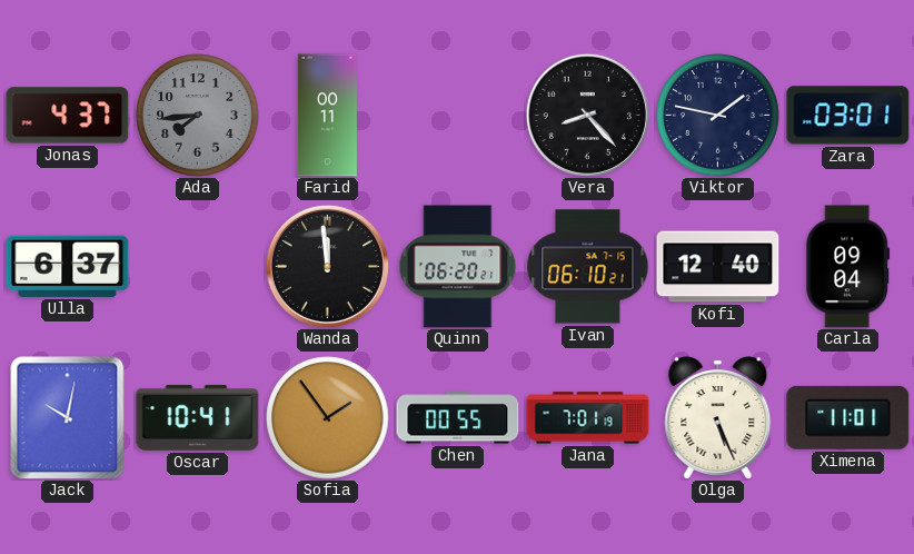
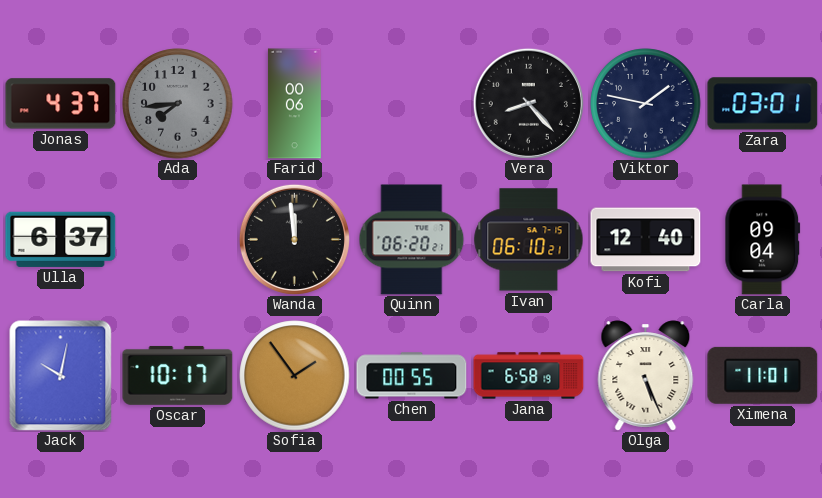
Farid: 00:11 -> 00:06 (294, 104)
Oscar: 10:41 -> 10:17 (178, 375)
Jana: 7:01 -> 6:58 (529, 376)
